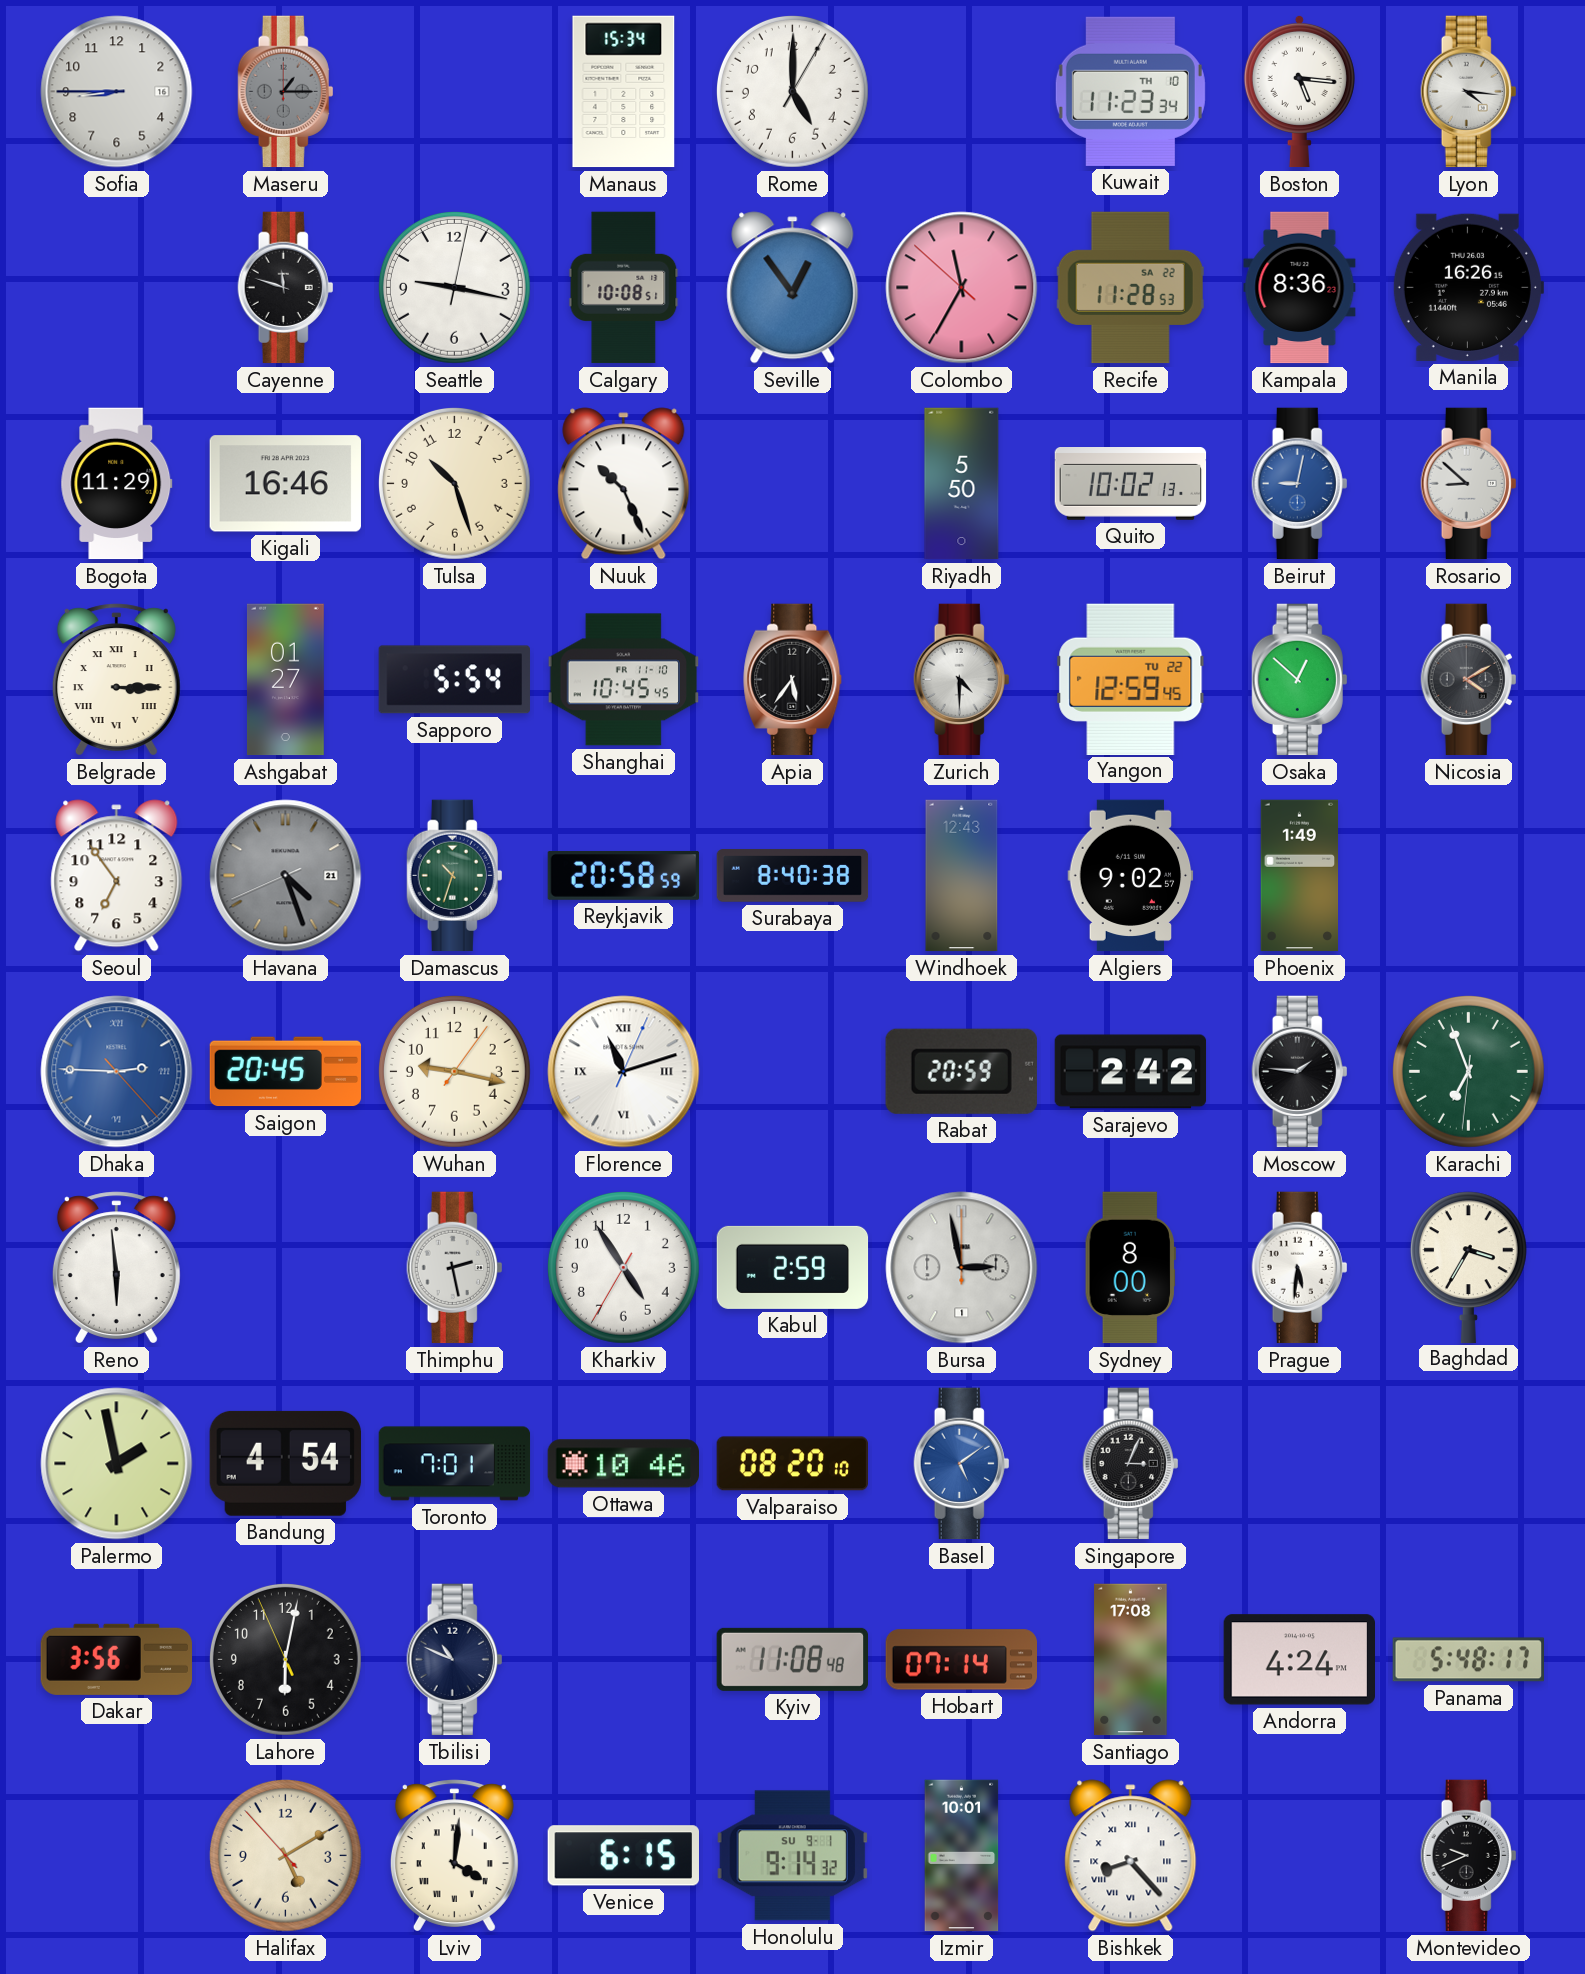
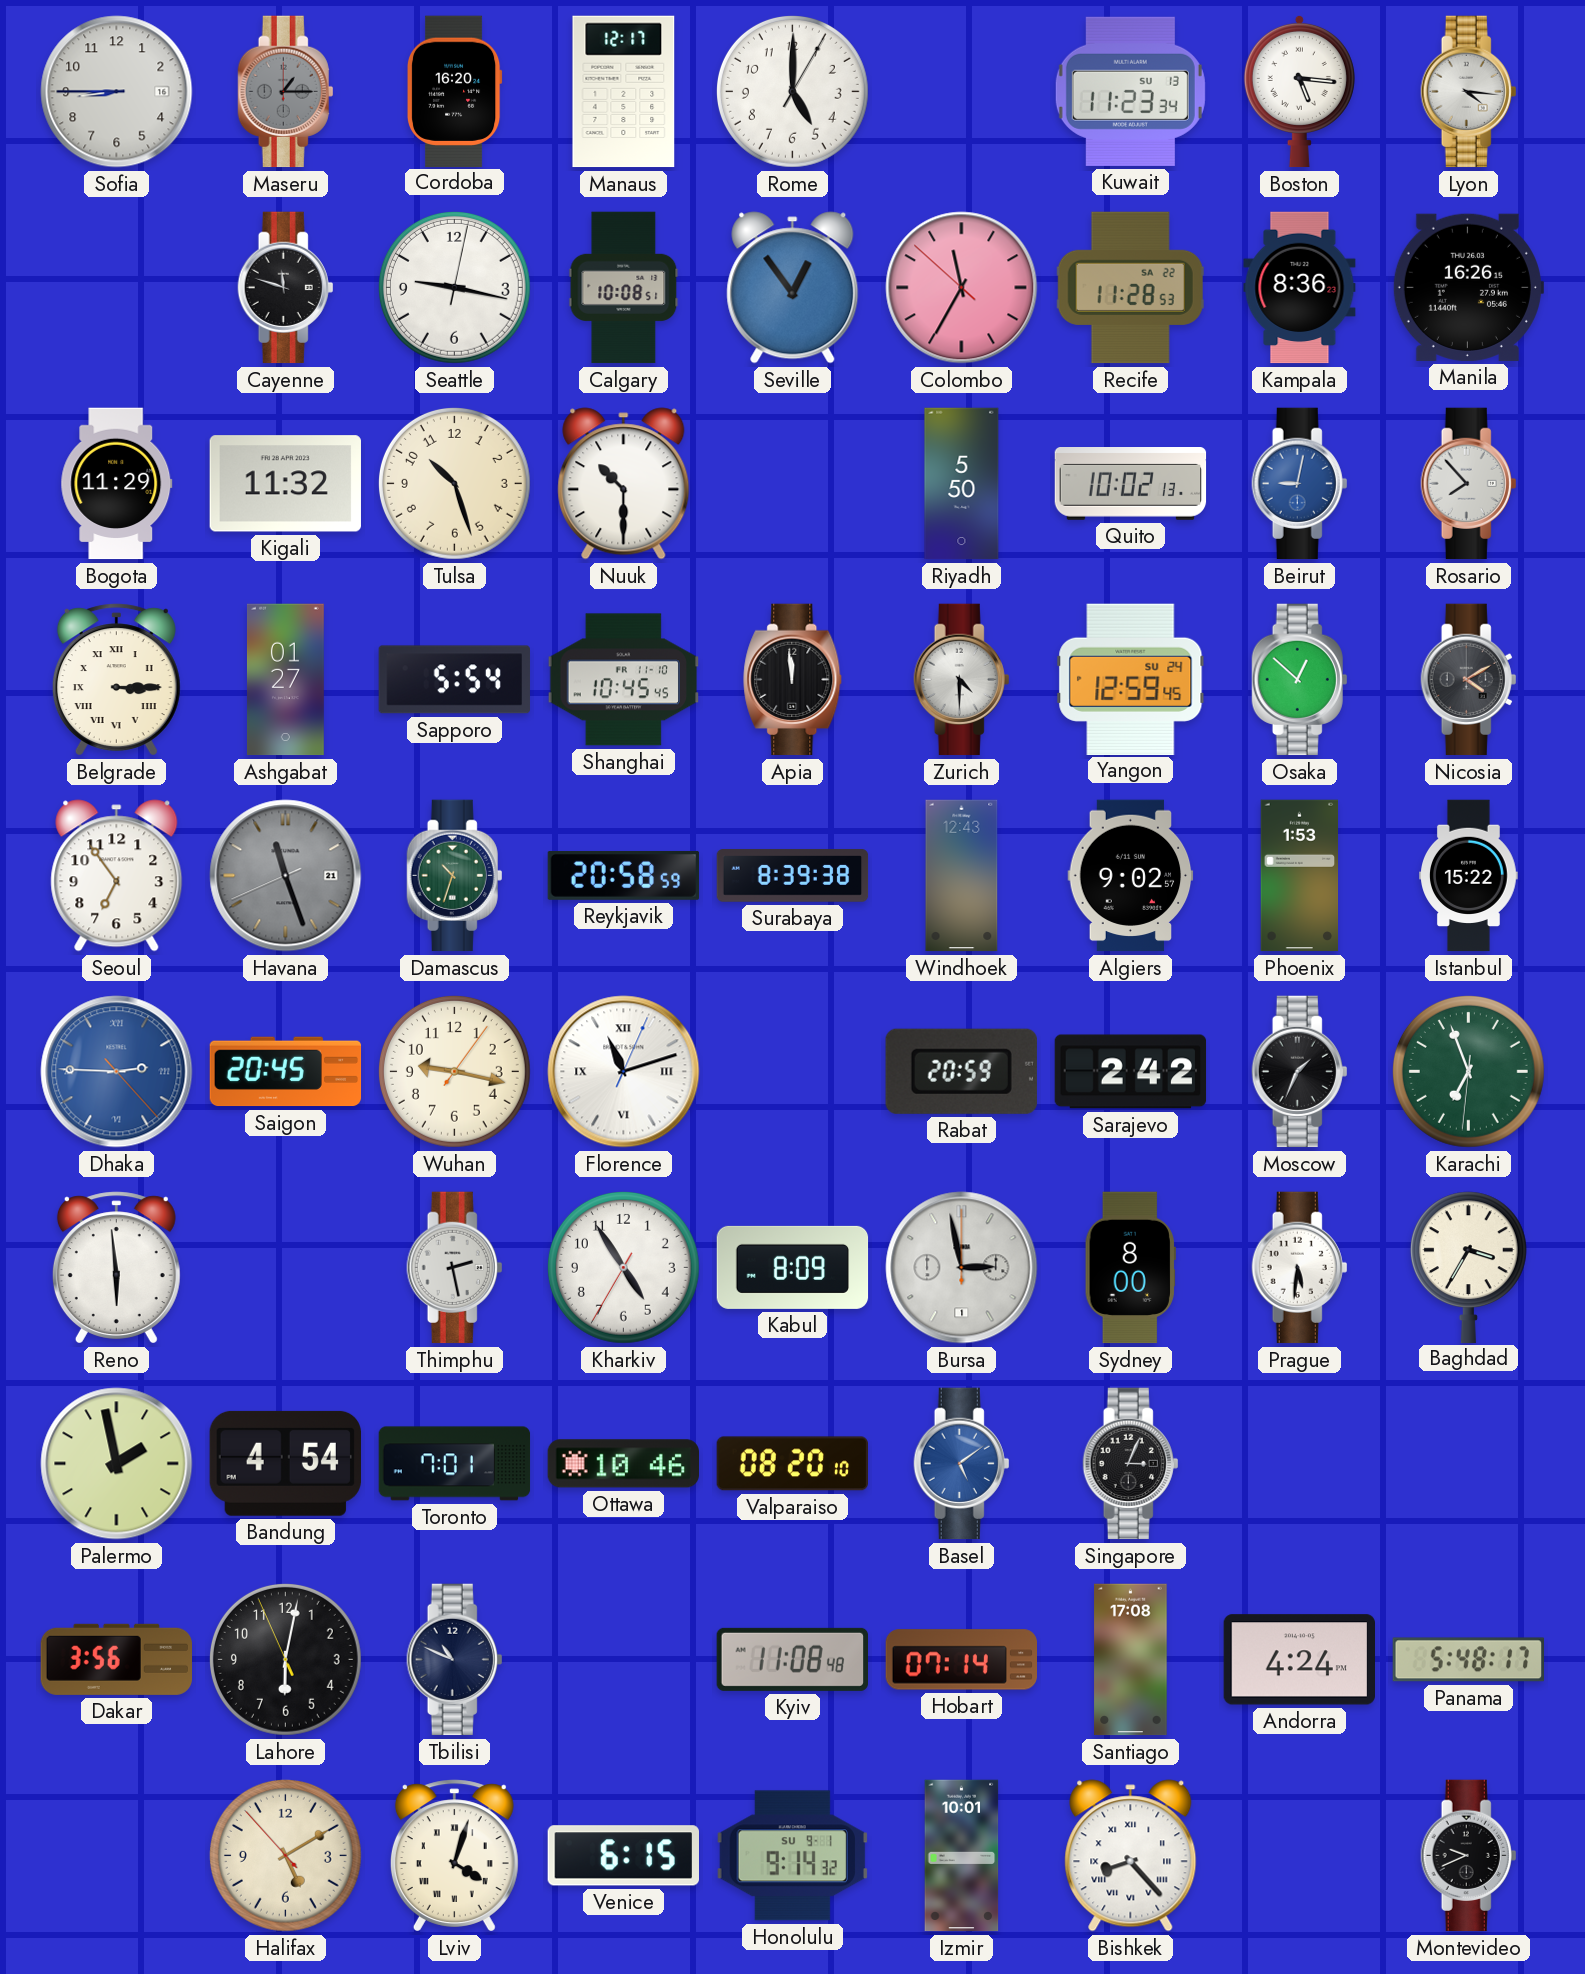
Cordoba: none -> 16:20 (454, 91)
Manaus: 15:34 -> 12:17 (624, 92)
Kuwait date: TH 10 -> SU 13 (1130, 91)
Kigali: 16:46 -> 11:32 (285, 484)
Nuuk: 10:26 -> 10:30 (624, 484)
Rosario: 8:52 -> 7:53 (1469, 484)
Apia: 5:36 -> 11:59 (793, 680)
Yangon date: TU 22 -> SU 24 (1131, 679)
Havana: 4:26 -> 11:26 (286, 876)
Surabaya: 8:40 -> 8:39 (793, 876)
Phoenix: 1:49 -> 1:53 (1300, 876)
Istanbul: none -> 15:22 (1469, 876)
Moscow: 1:46 -> 1:34 (1300, 1072)
Kabul: 2:59 -> 8:09 (793, 1267)
Lviv: 4:01 -> 4:03 (454, 1856)
